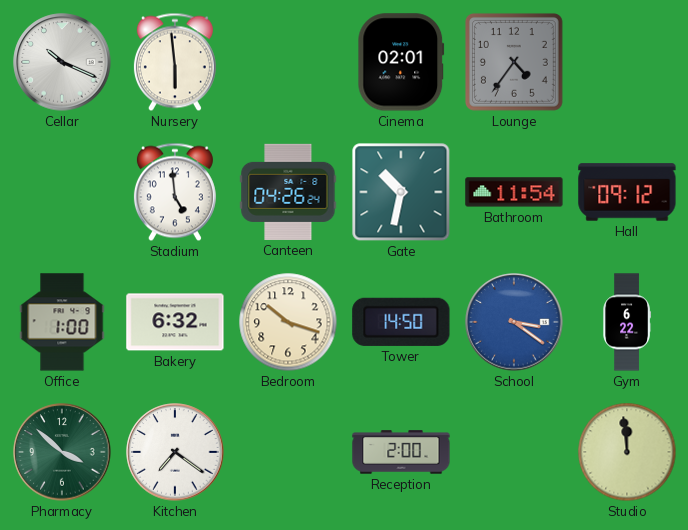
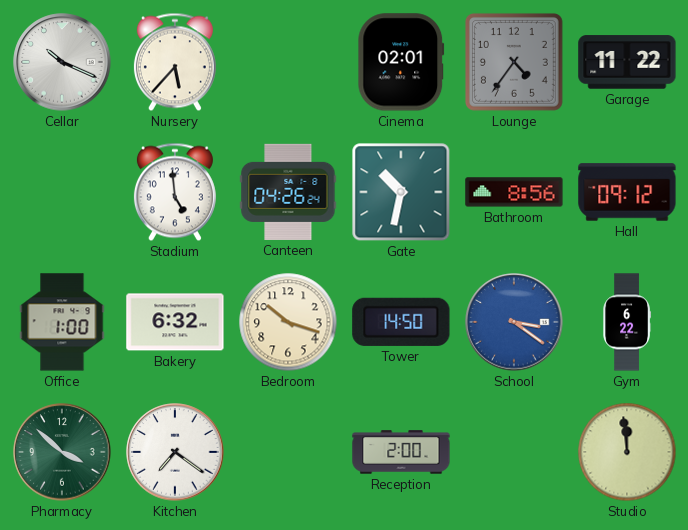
Nursery: 5:59 -> 5:37 (175, 62)
Garage: none -> 11:22 (627, 62)
Bathroom: 11:54 -> 8:56 (514, 192)
